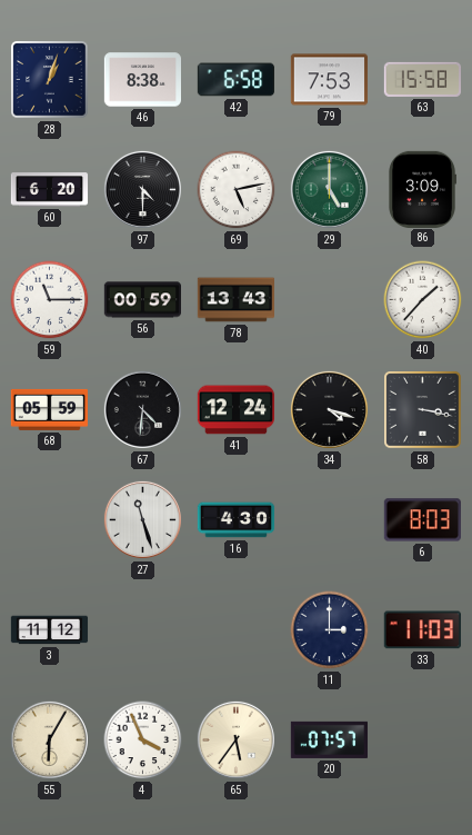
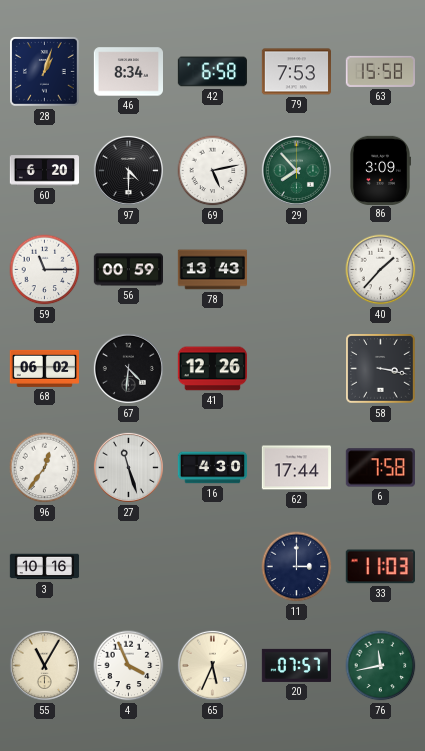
46: 8:38 -> 8:34 (128, 72)
29: 5:00 -> 7:53 (296, 170)
68: 05:59 -> 06:02 (44, 368)
41: 12:24 -> 12:26 (212, 369)
34: 4:18 -> none (329, 409)
96: none -> 12:36 (45, 468)
62: none -> 17:44 (296, 468)
6: 8:03 -> 7:58 (380, 468)
3: 11:12 -> 10:16 (45, 567)
55: 6:05 -> 11:05 (44, 665)
65: 5:36 -> 5:34 (212, 665)
76: none -> 11:43 (381, 666)
